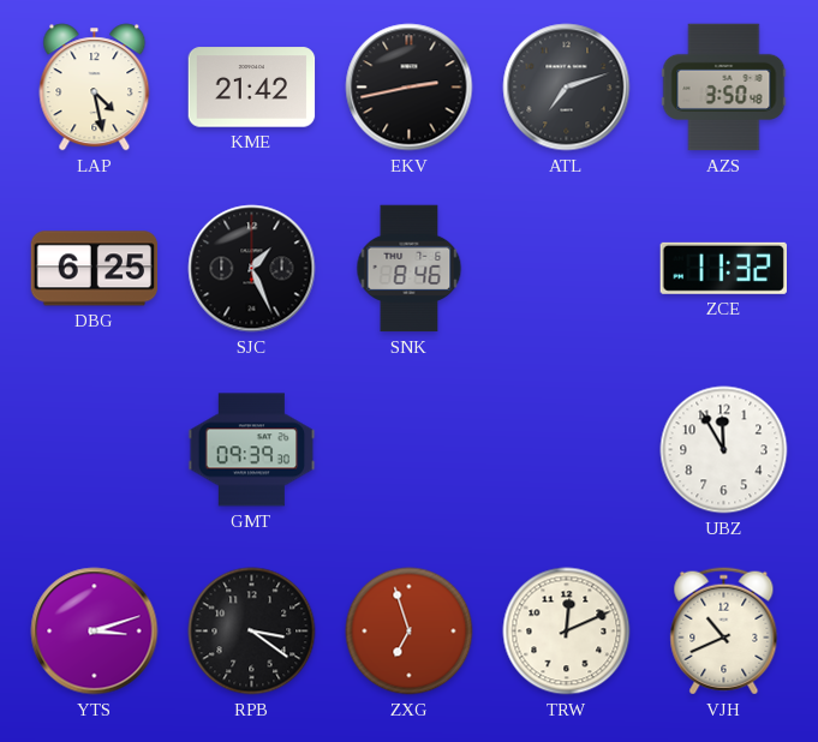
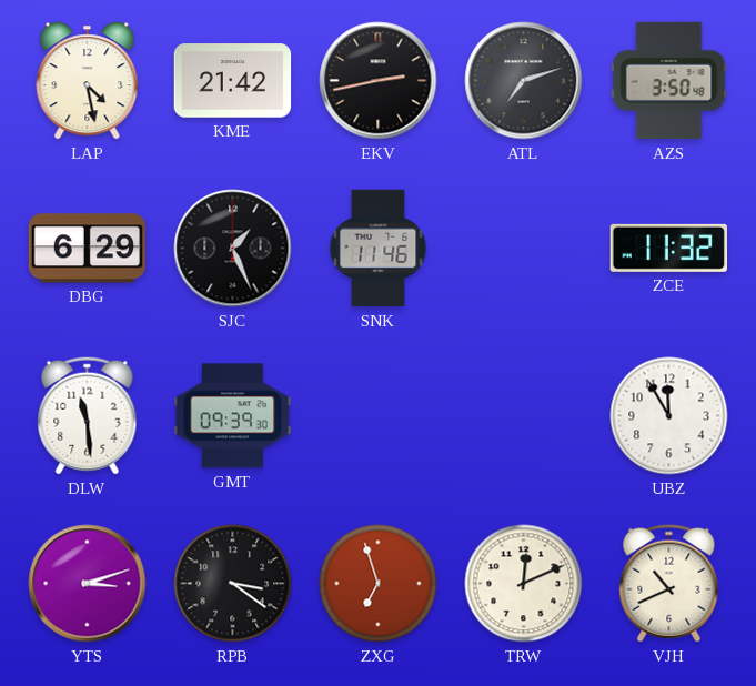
DBG: 6:25 -> 6:29 (88, 249)
SNK: 8:46 -> 11:46 (379, 249)
DLW: none -> 11:29 (88, 416)
